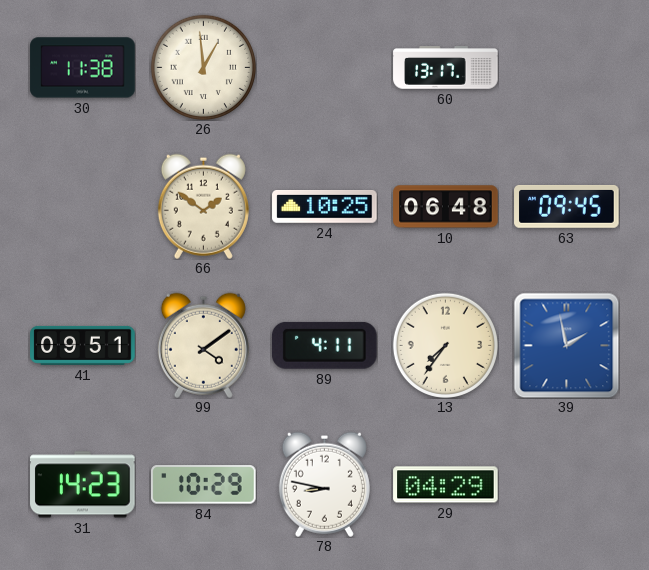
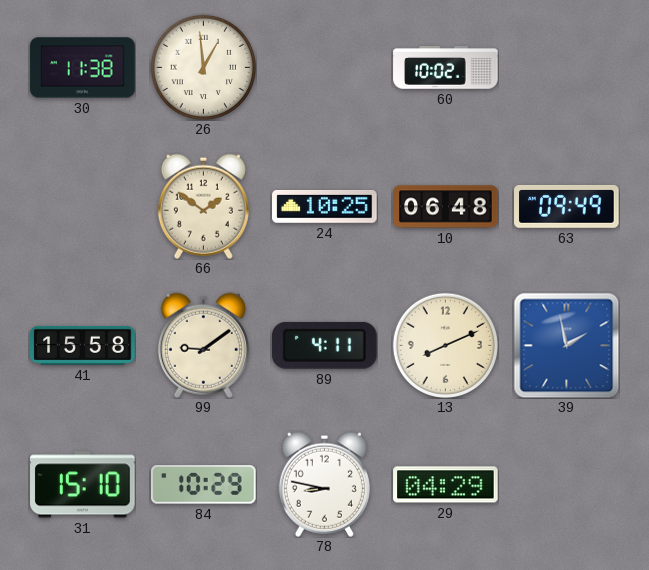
60: 13:17 -> 10:02 (446, 68)
63: 09:45 -> 09:49 (567, 206)
41: 09:51 -> 15:58 (83, 345)
99: 4:09 -> 9:09 (203, 345)
13: 7:36 -> 8:11 (445, 345)
31: 14:23 -> 15:10 (83, 485)
